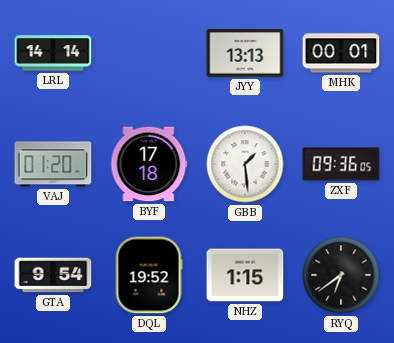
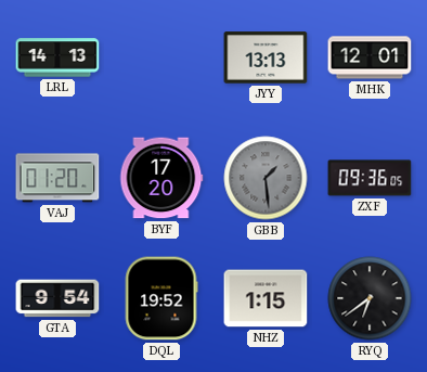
LRL: 14:14 -> 14:13 (57, 57)
MHK: 00:01 -> 12:01 (370, 57)
BYF: 17:18 -> 17:20 (161, 178)
GBB dial: white -> grey (266, 178)
